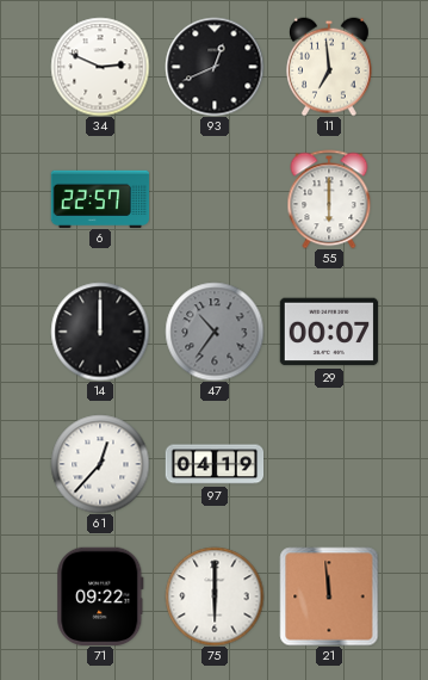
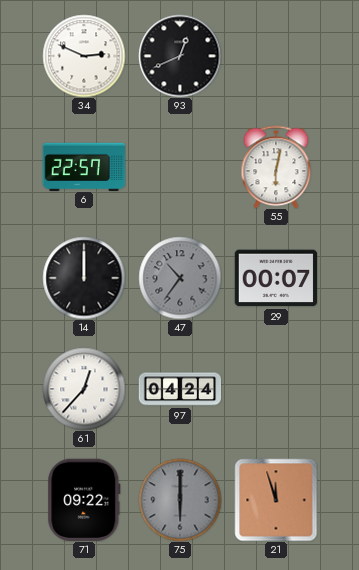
11: 6:59 -> none (330, 67)
55: 6:00 -> 6:02 (276, 167)
97: 04:19 -> 04:24 (180, 389)
75 dial: white -> grey (180, 500)
21: 11:59 -> 11:57 (276, 500)
